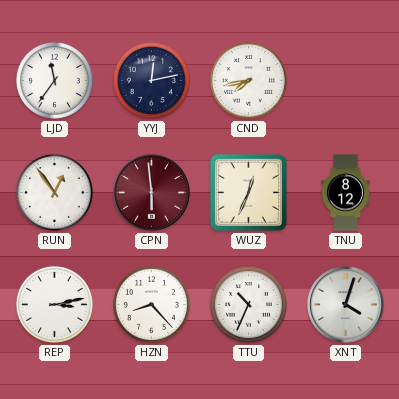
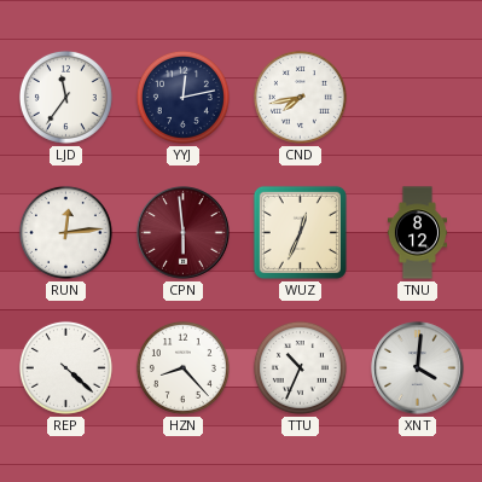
RUN: 12:54 -> 12:14 (65, 232)
REP: 3:13 -> 4:22 (65, 367)
XNT: 4:03 -> 4:01 (418, 368)
